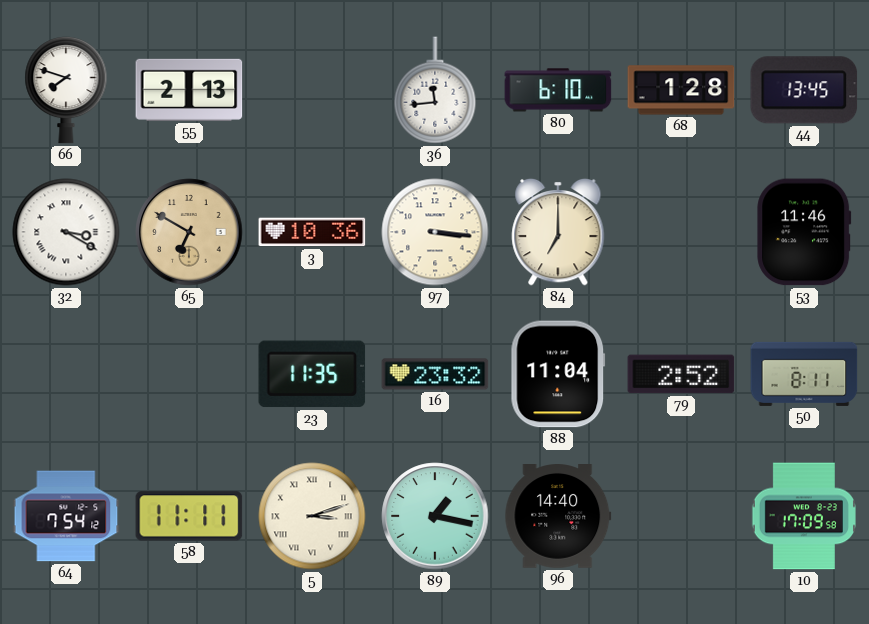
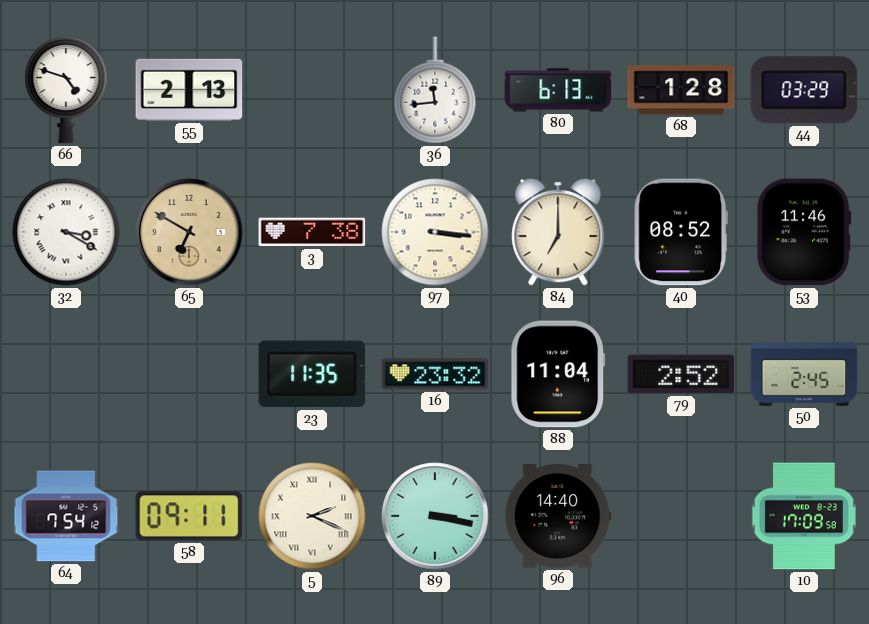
66: 7:48 -> 4:48 (66, 91)
80: 6:10 -> 6:13 (558, 90)
44: 13:45 -> 03:29 (804, 90)
3: 10:36 -> 7:38 (312, 232)
40: none -> 08:52 (681, 232)
50: 8:11 -> 2:45 (804, 374)
58: 11:11 -> 09:11 (189, 516)
5: 3:12 -> 2:19 (312, 516)
89: 1:17 -> 3:17 (435, 516)
